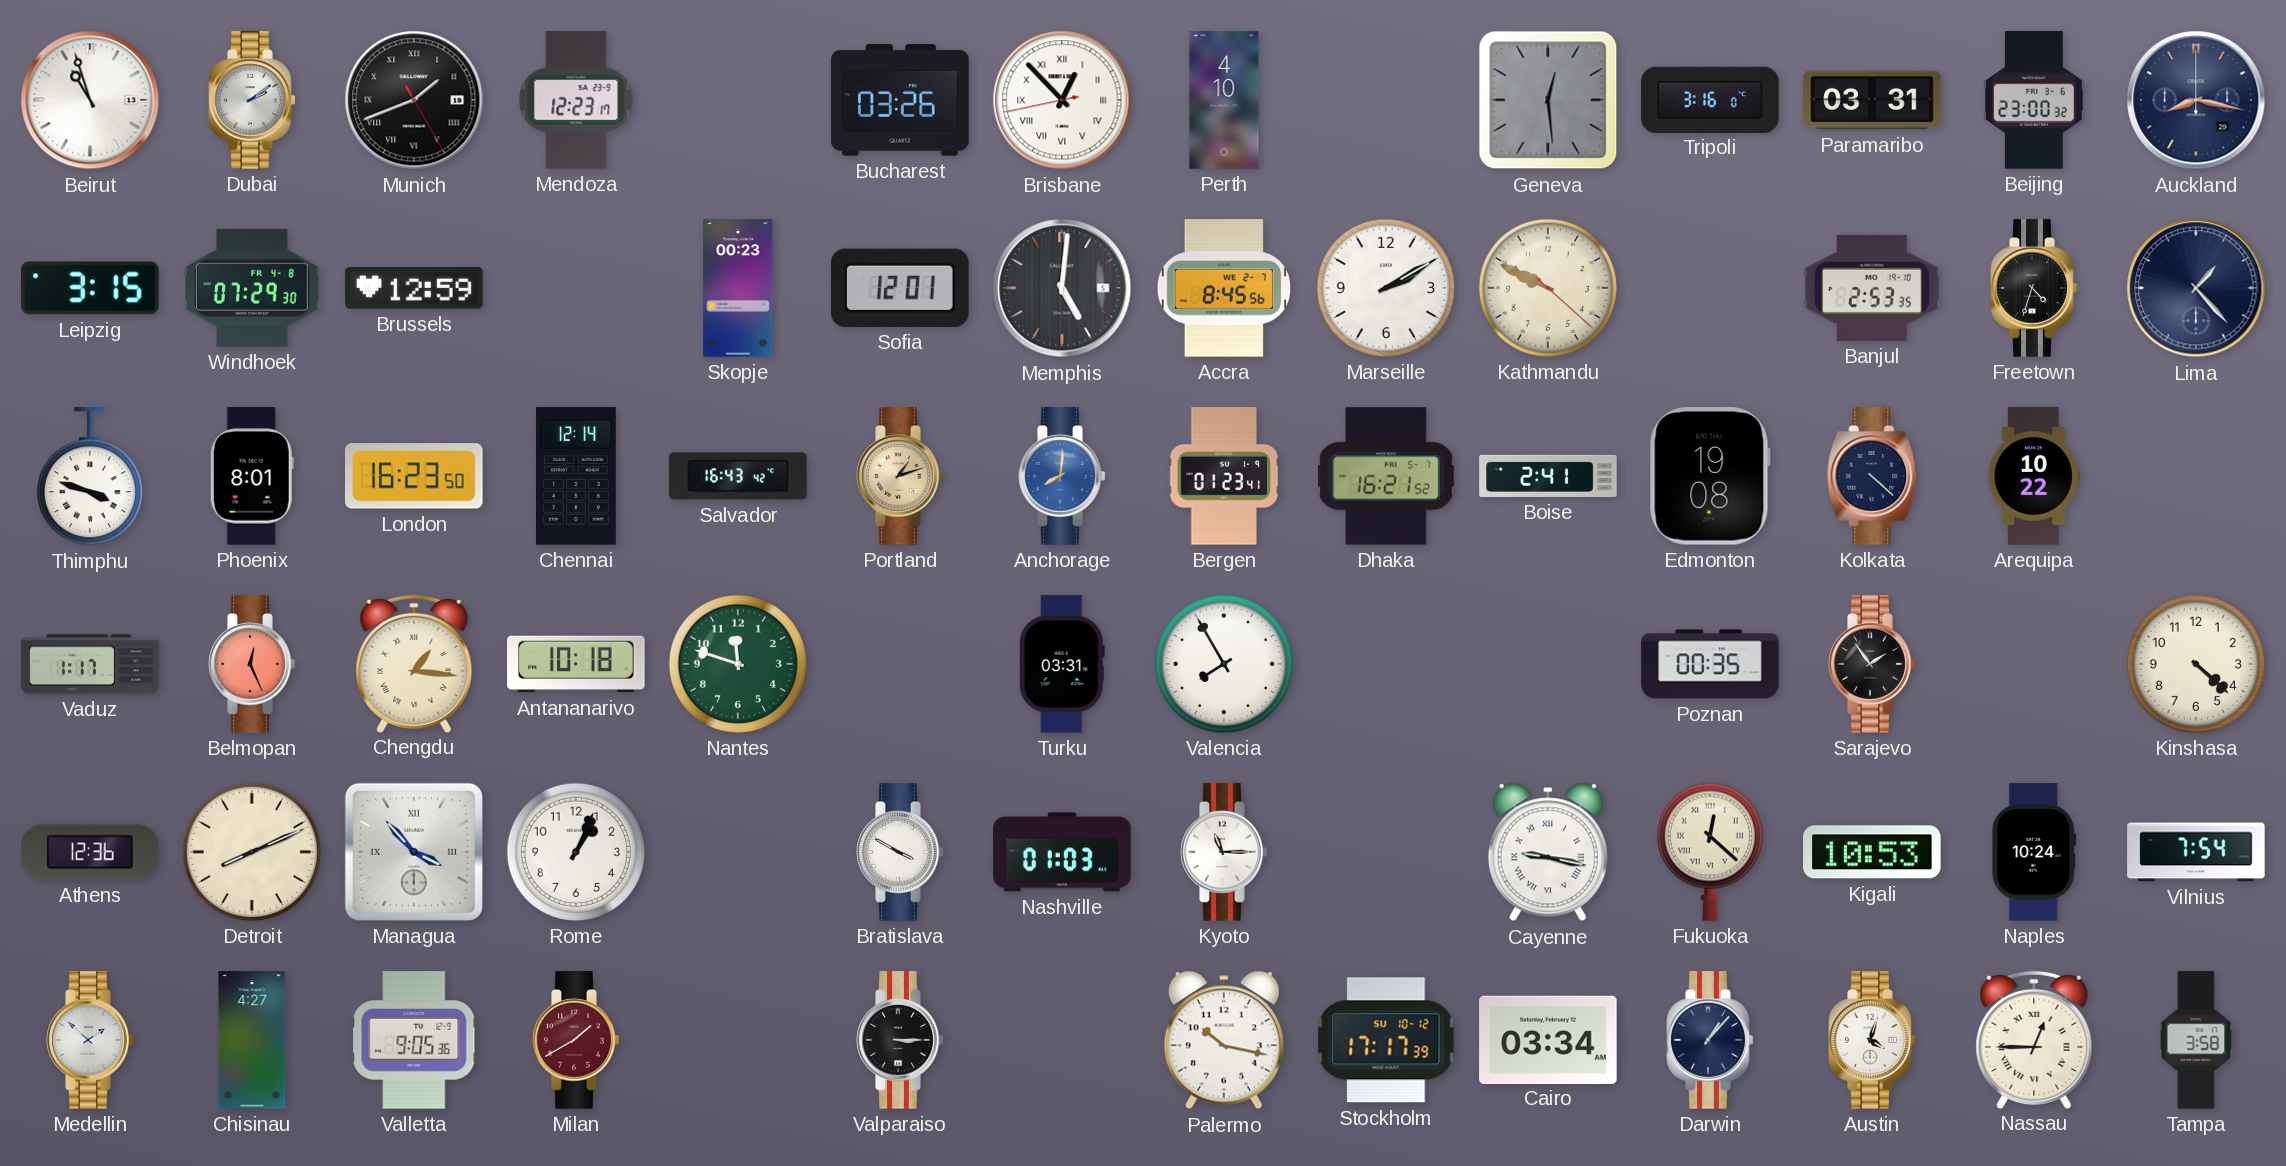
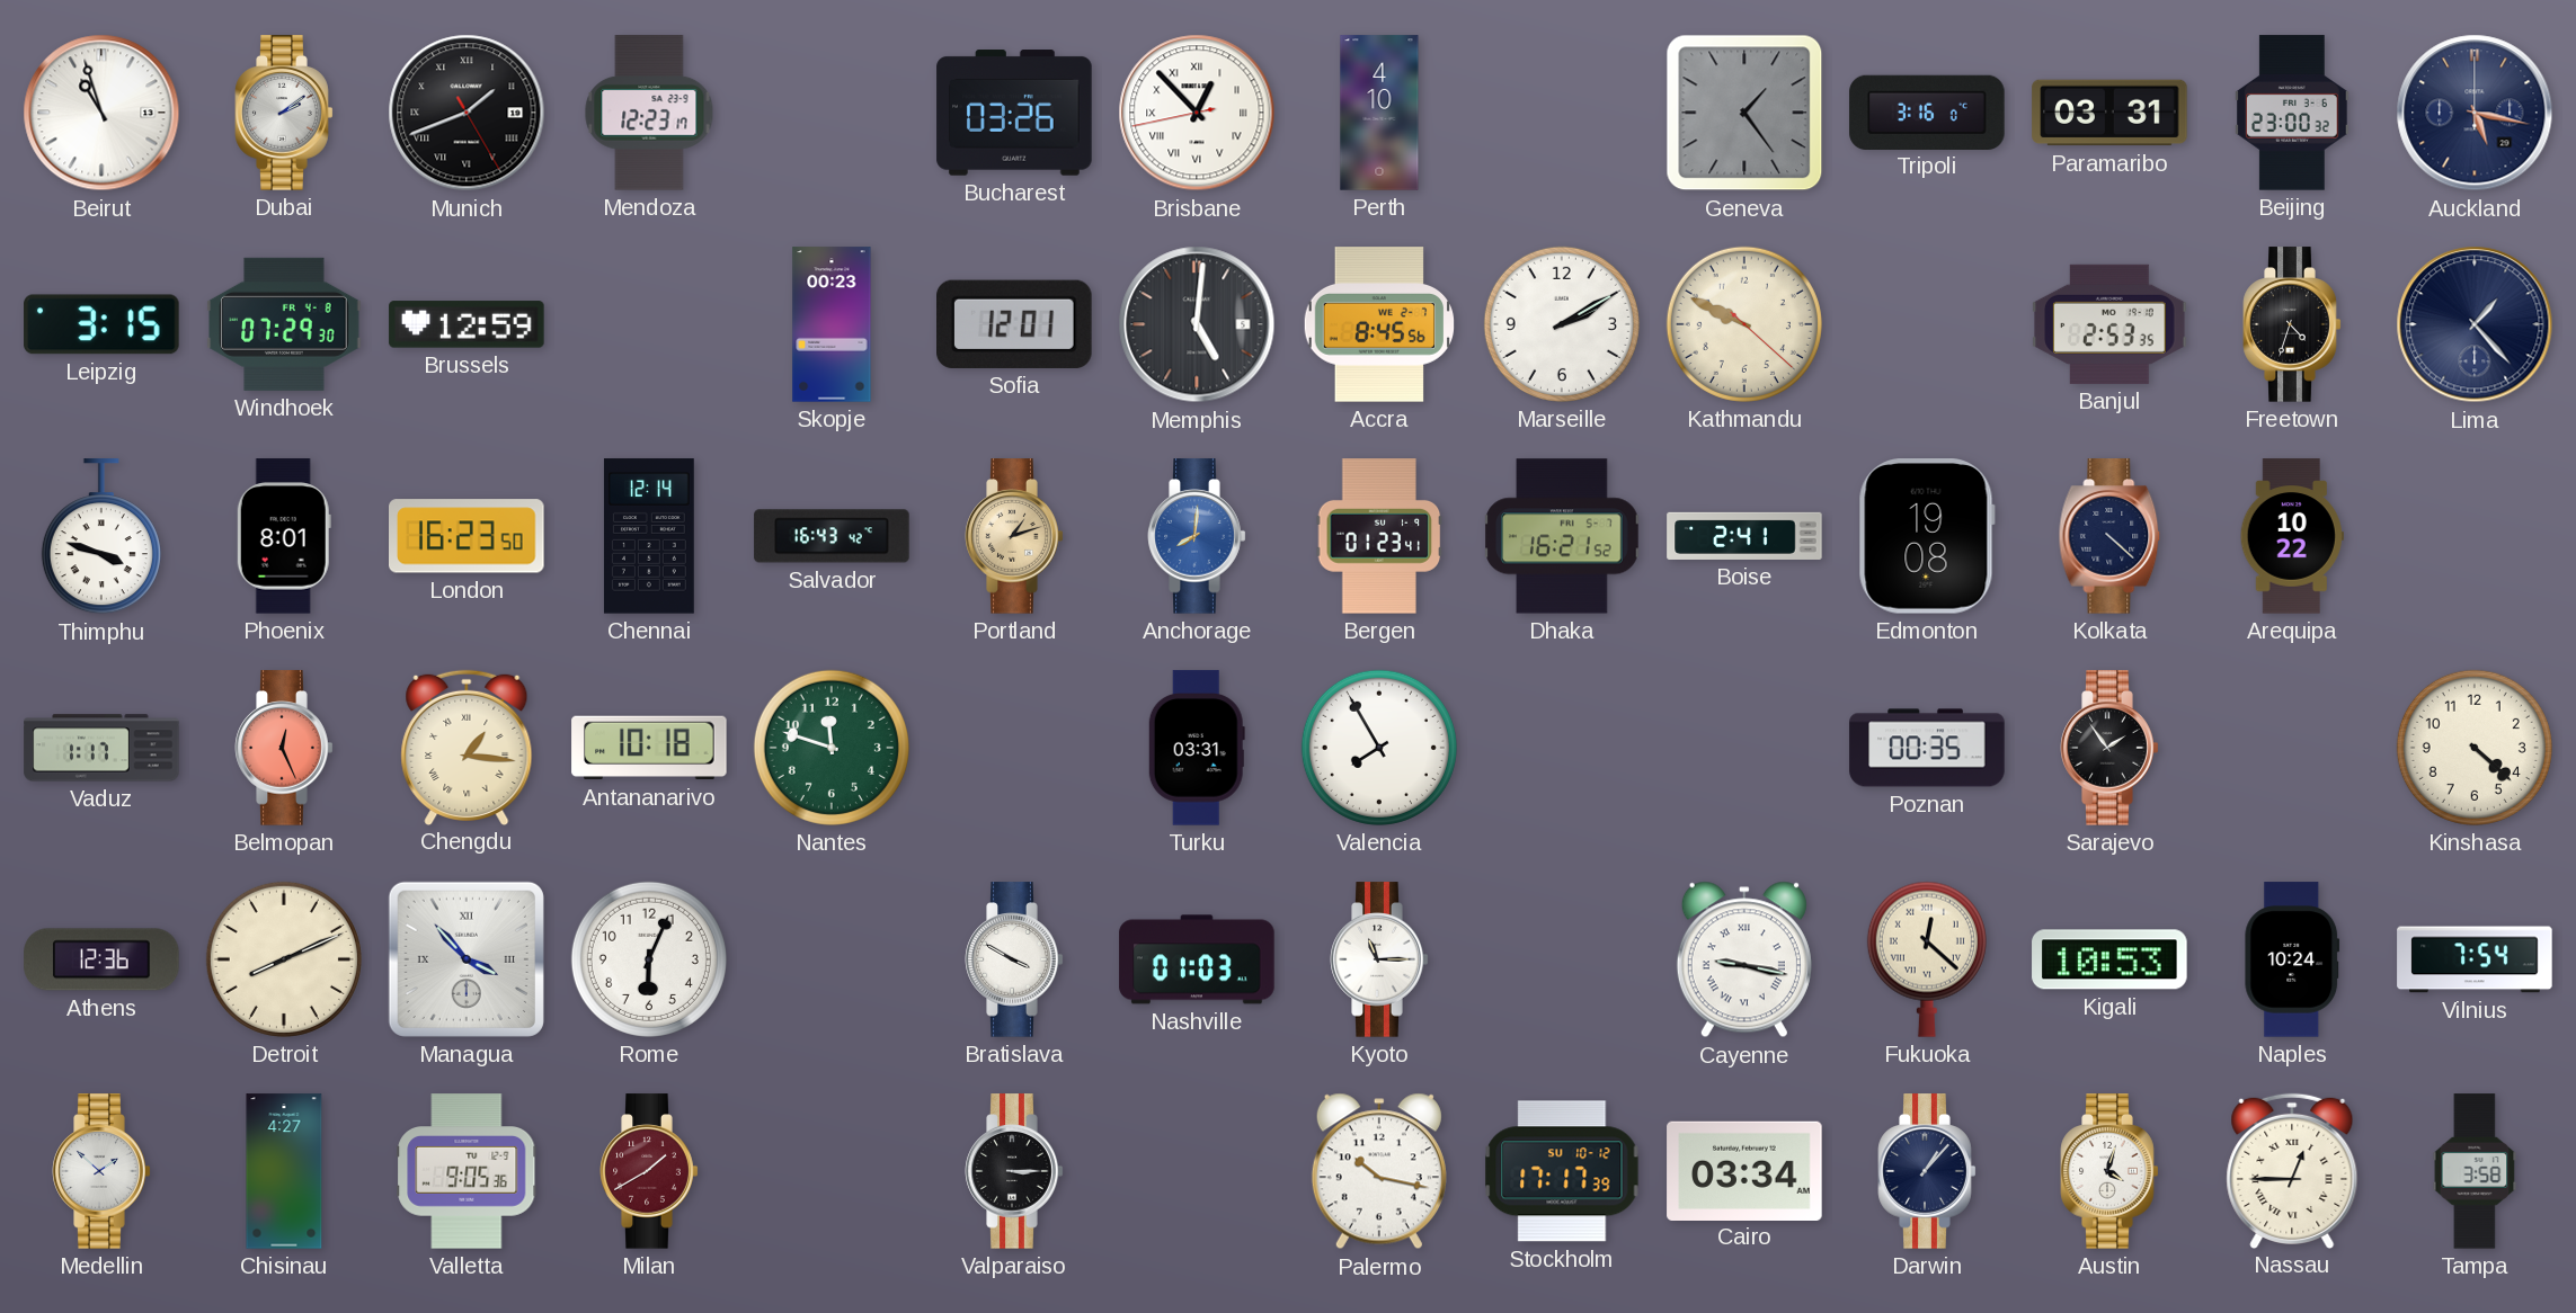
Geneva: 12:29 -> 1:24 (1744, 113)
Auckland: 8:17 -> 5:17 (2475, 113)
Rome: 1:04 -> 6:04 (649, 959)
